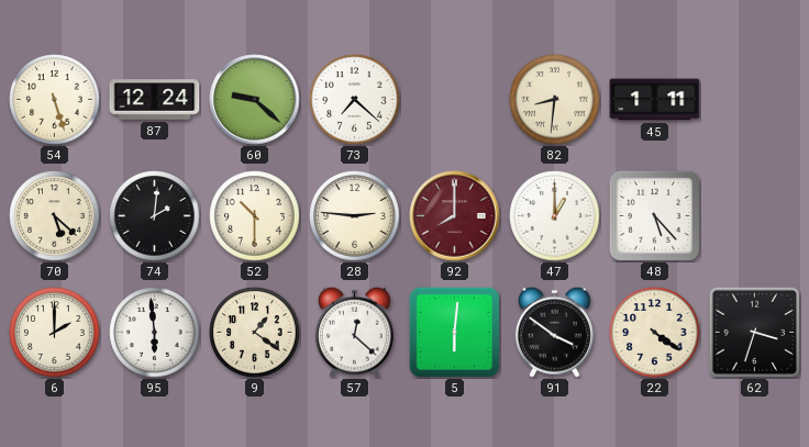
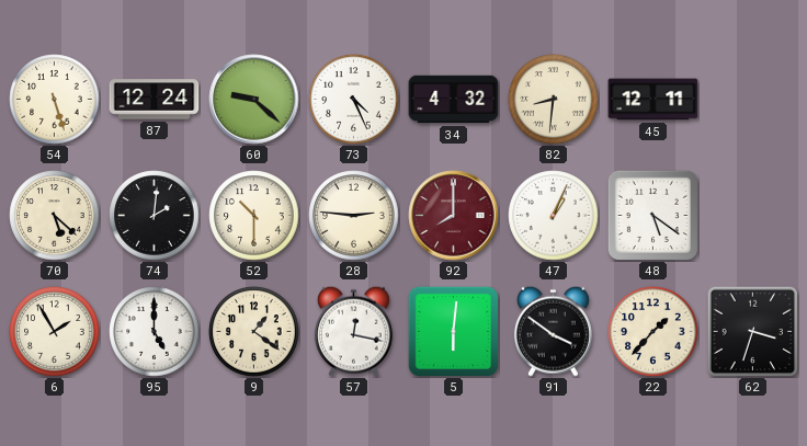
73: 7:22 -> 4:26 (354, 100)
34: none -> 4:32 (454, 100)
45: 1:11 -> 12:11 (653, 100)
47: 1:00 -> 1:04 (554, 216)
48: 5:23 -> 5:21 (652, 215)
6: 2:00 -> 1:55 (55, 332)
95: 5:59 -> 5:00 (155, 332)
57: 12:22 -> 12:17 (353, 331)
22: 4:21 -> 1:37 (653, 332)
